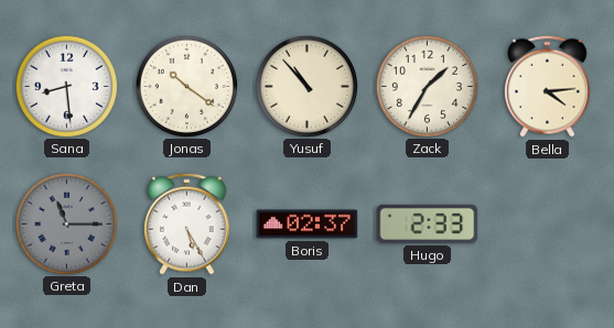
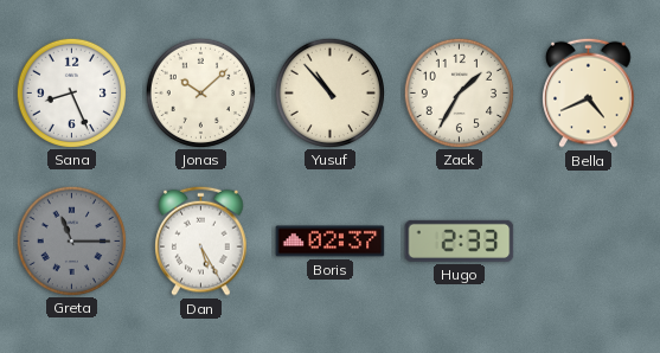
Sana: 8:29 -> 8:26 (71, 92)
Jonas: 10:21 -> 10:08 (200, 92)
Bella: 4:14 -> 4:41 (589, 92)
